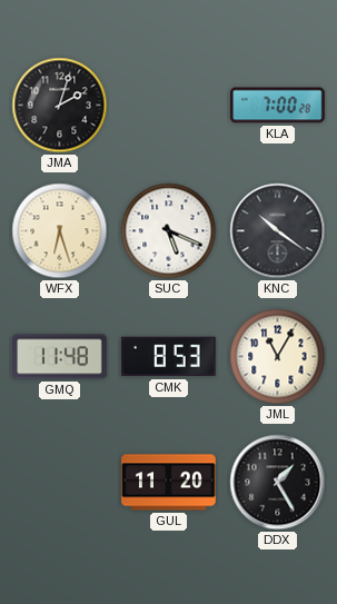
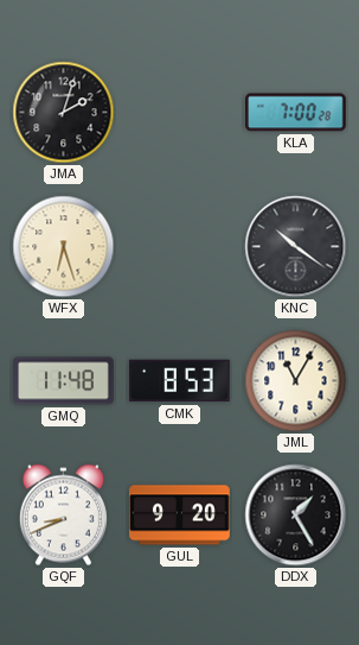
SUC: 5:19 -> none (169, 231)
GQF: none -> 8:41 (63, 516)
GUL: 11:20 -> 9:20 (180, 516)
